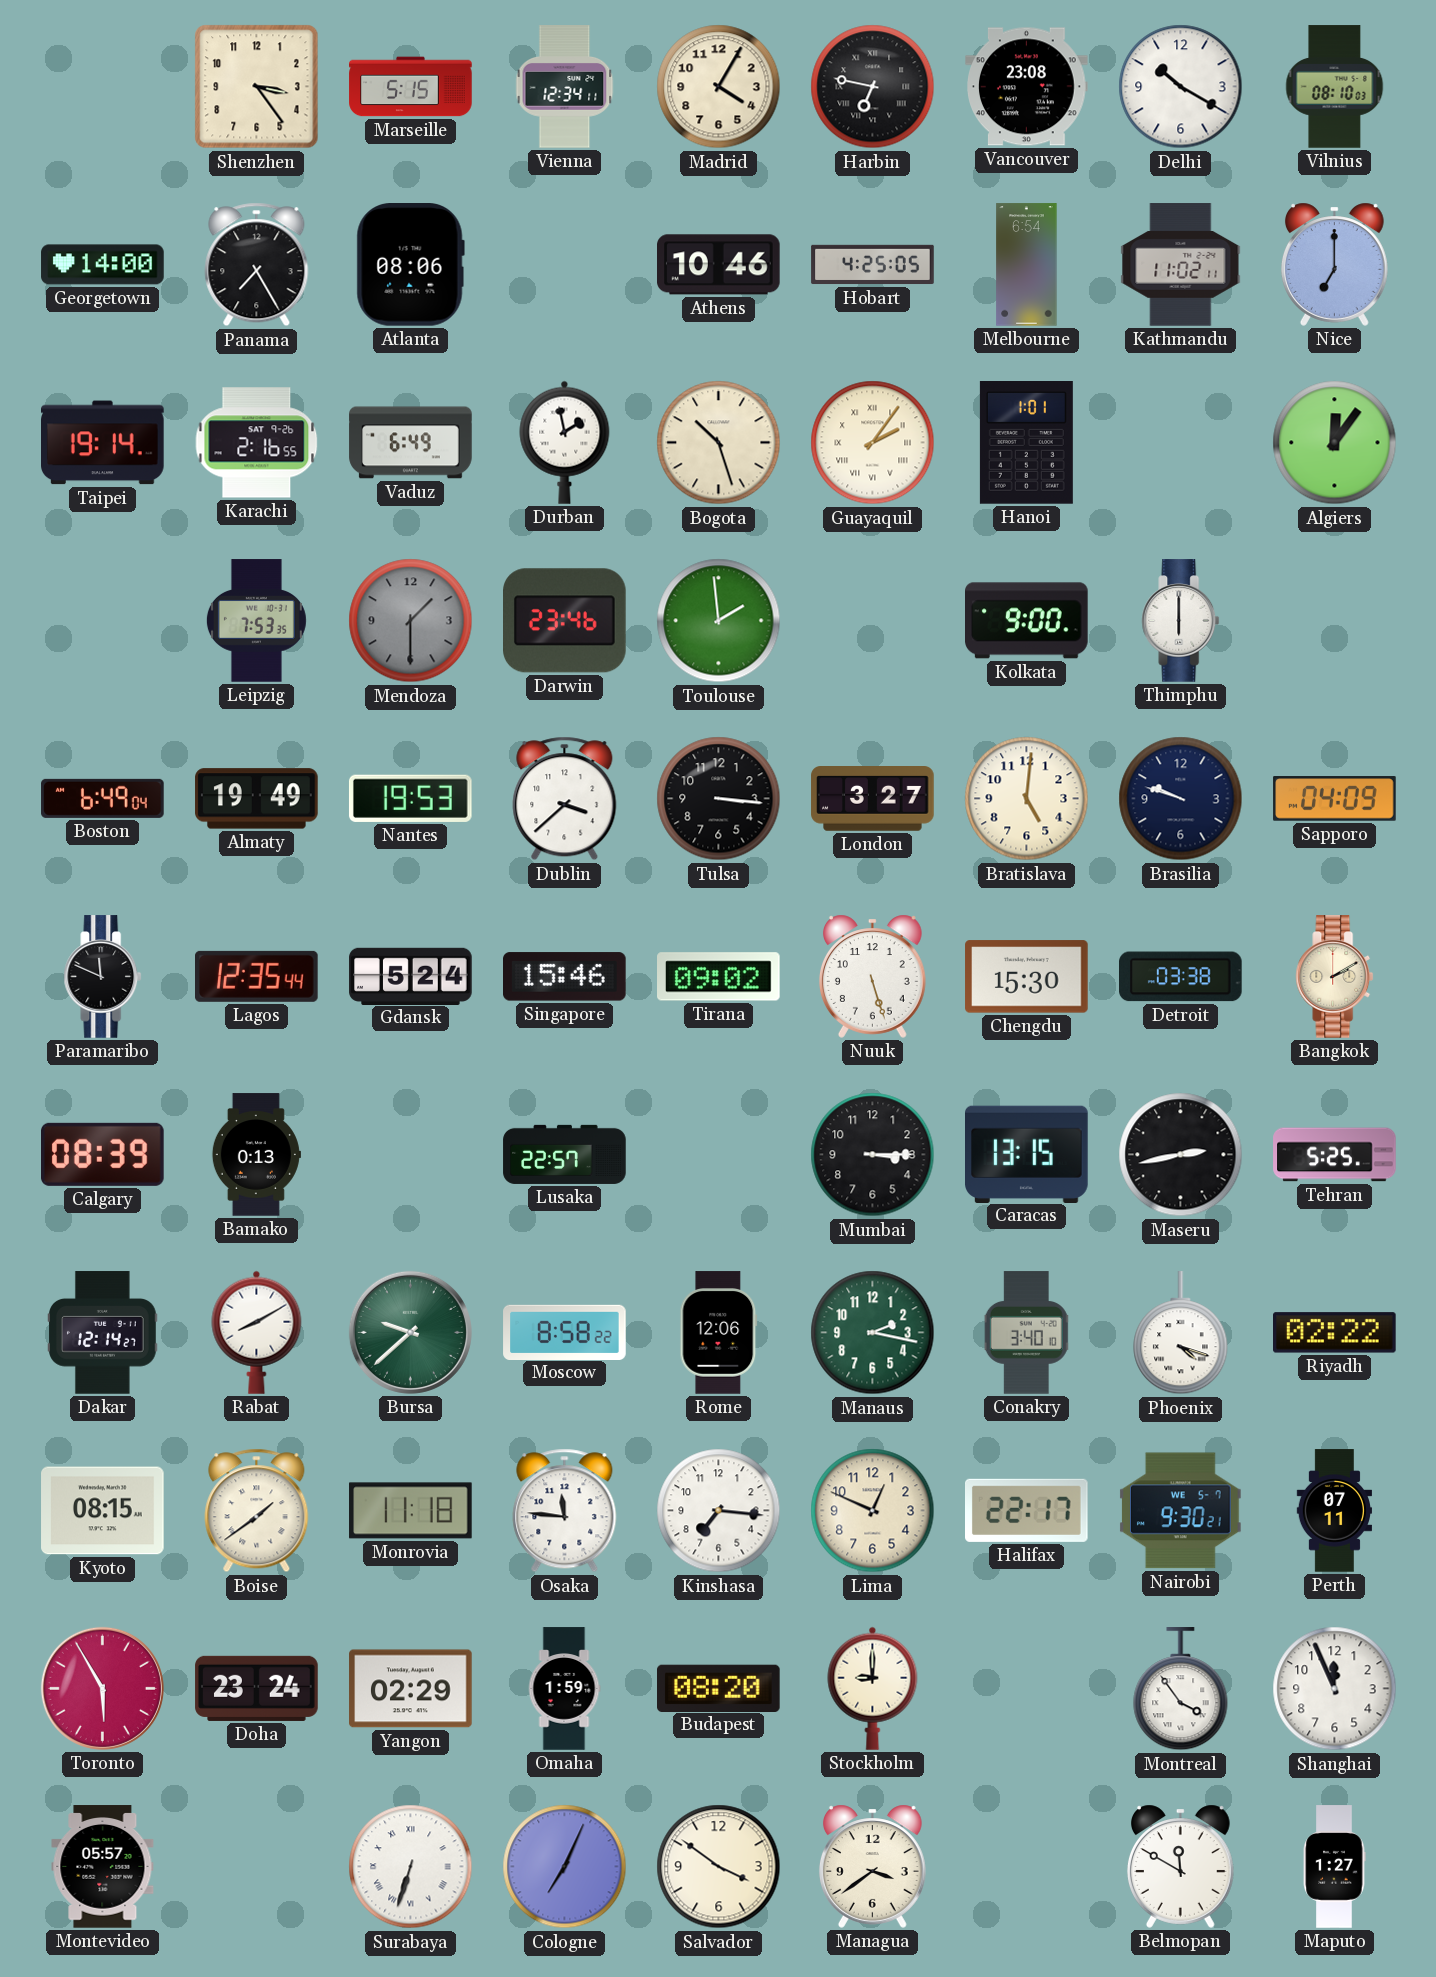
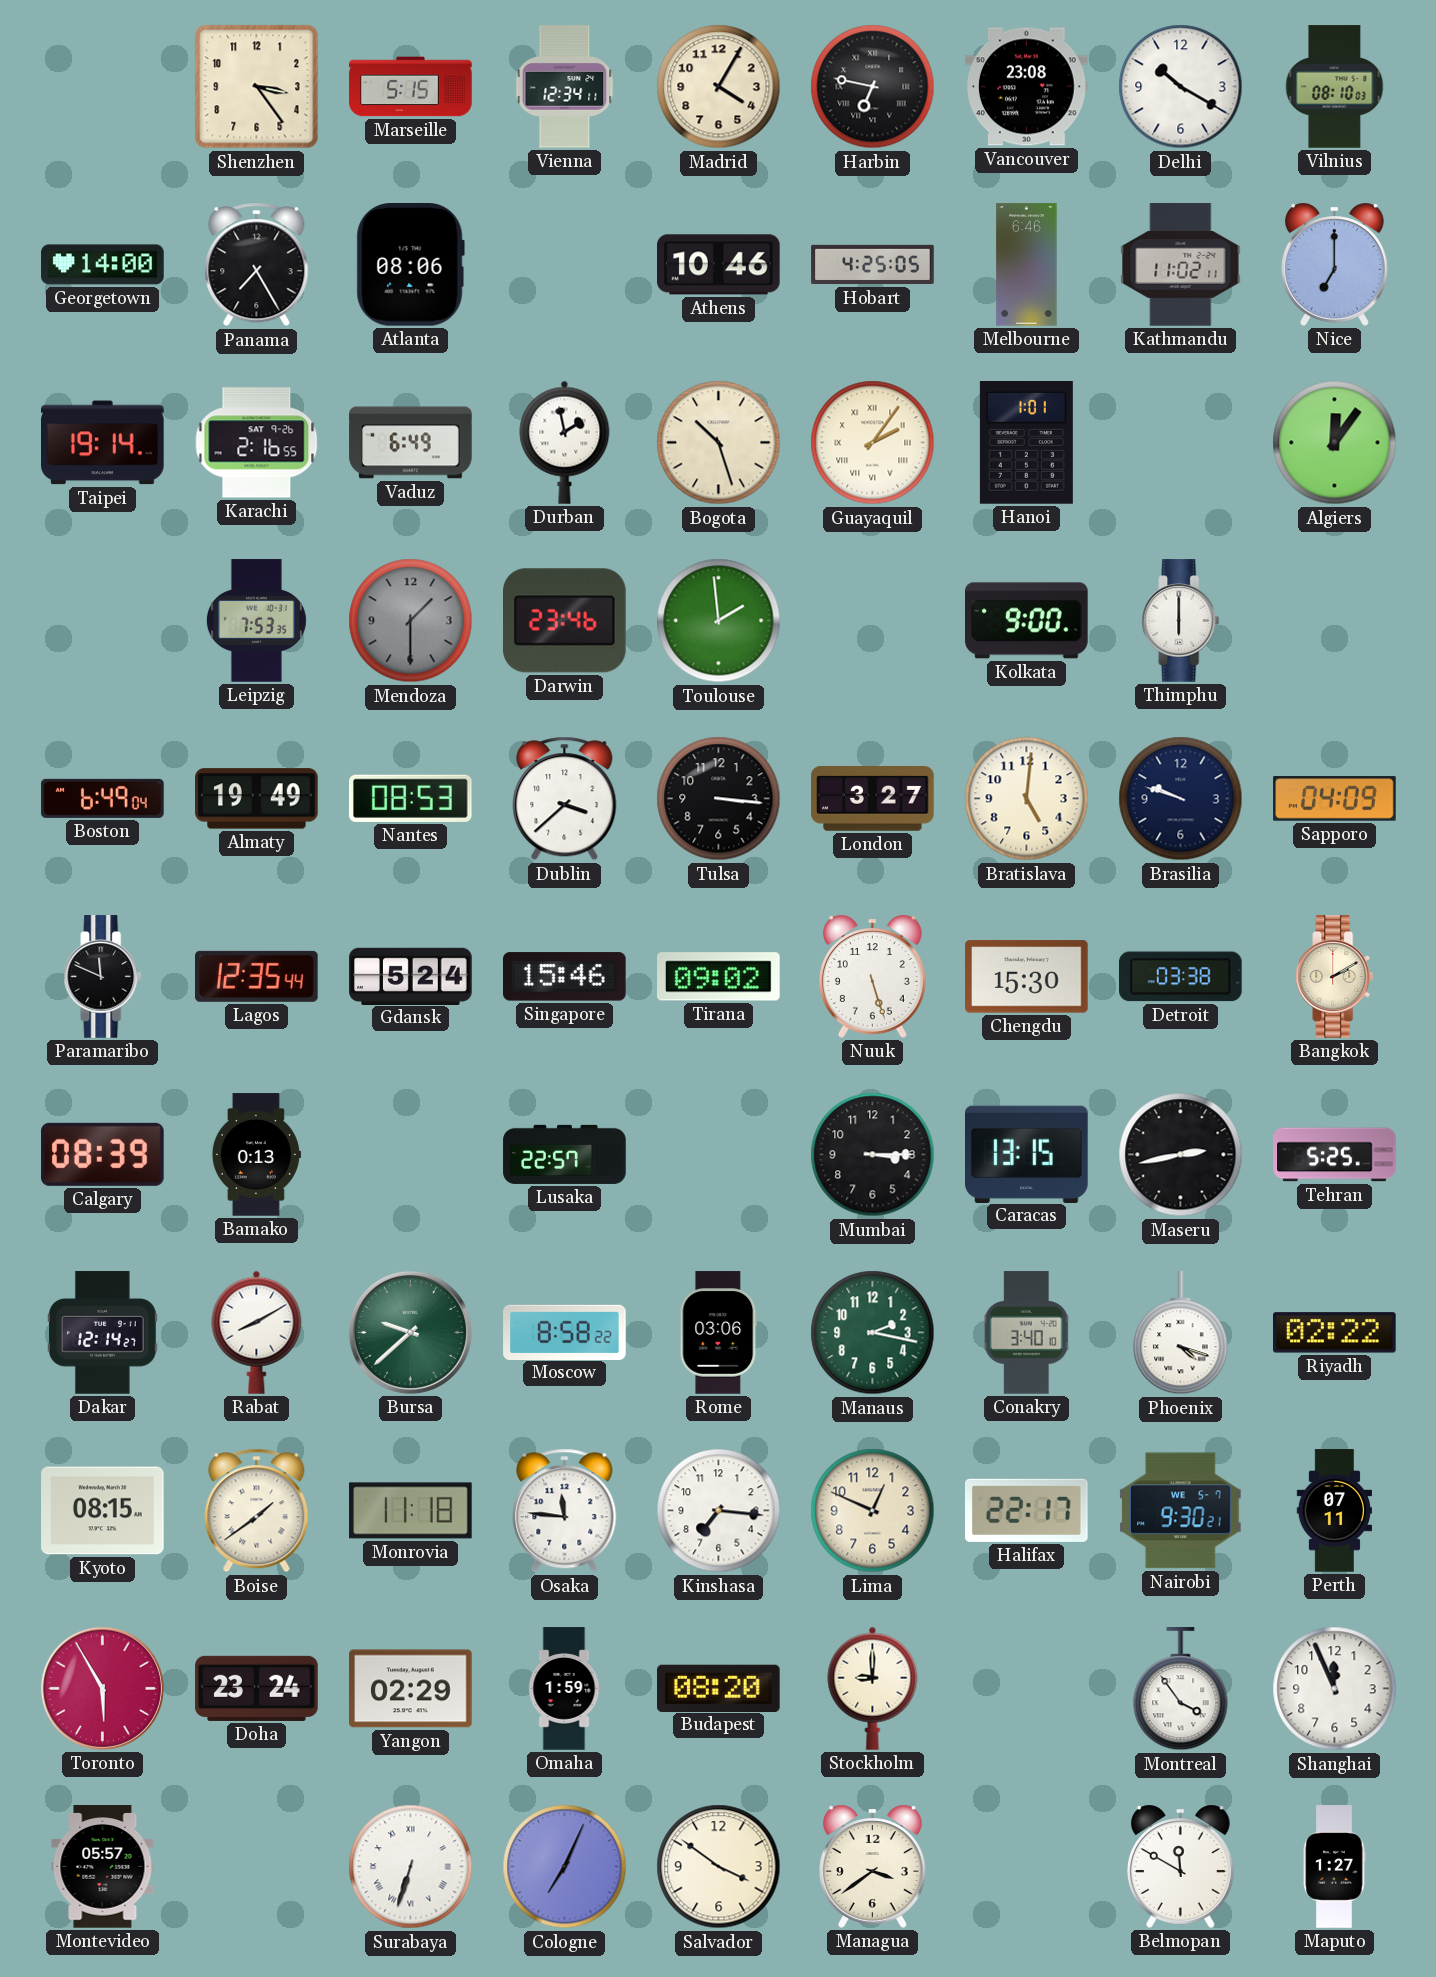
Melbourne: 6:54 -> 6:46 (1027, 265)
Nantes: 19:53 -> 08:53 (410, 798)
Rome: 12:06 -> 03:06 (719, 1333)
